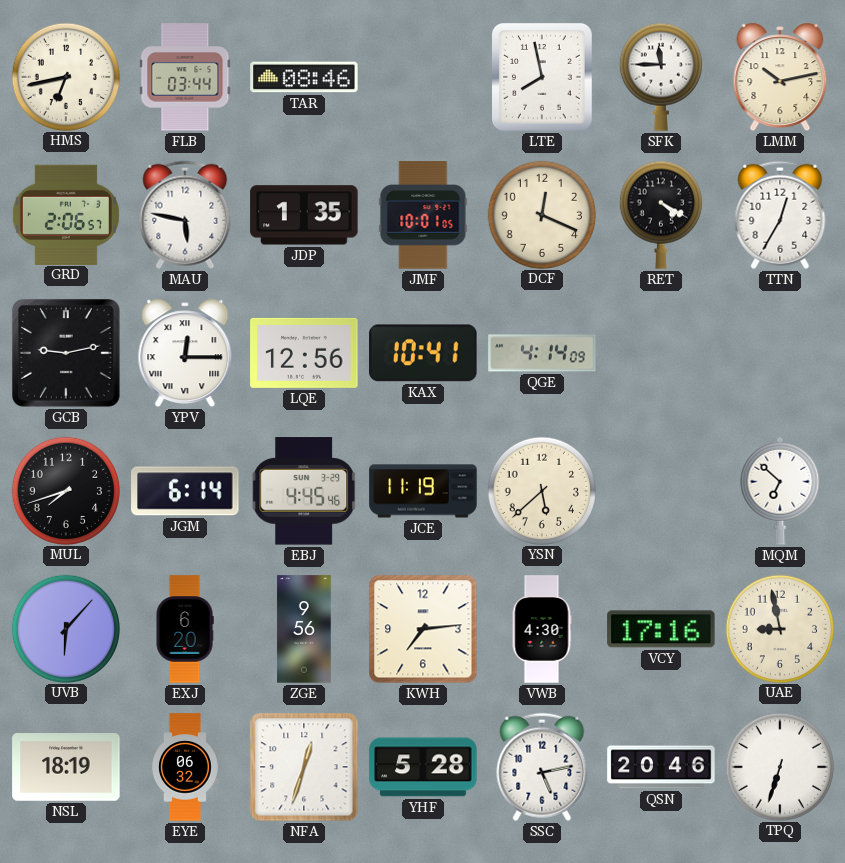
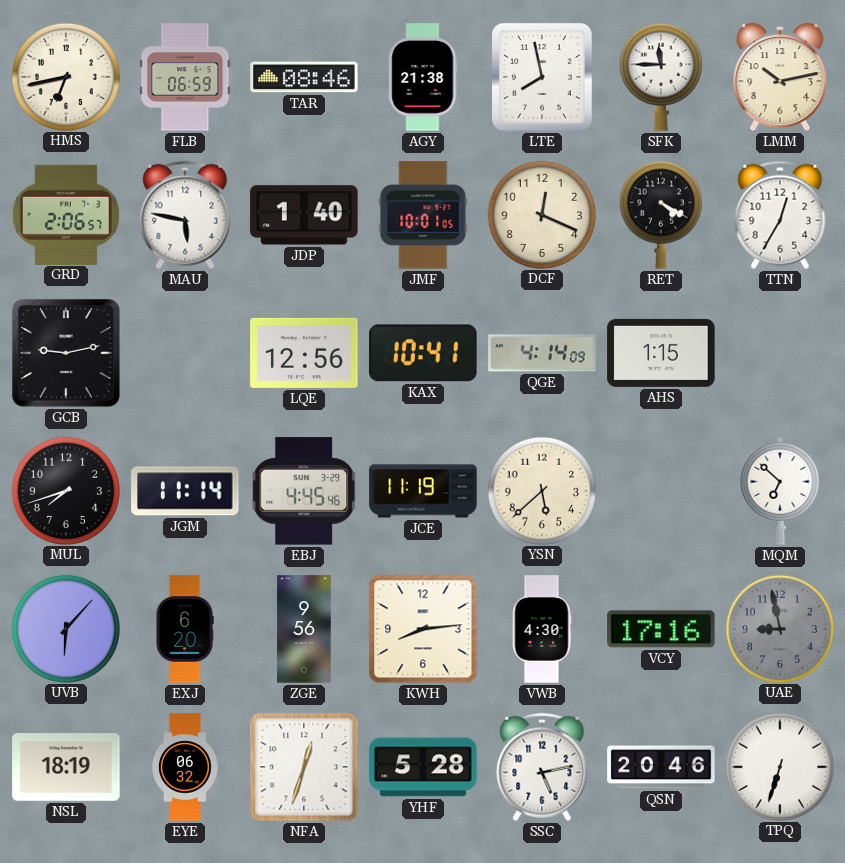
FLB: 03:44 -> 06:59 (185, 77)
AGY: none -> 21:38 (423, 77)
JDP: 1:35 -> 1:40 (304, 215)
YPV: 12:15 -> none (185, 353)
AHS: none -> 1:15 (661, 353)
JGM: 6:14 -> 11:14 (185, 491)
KWH: 7:14 -> 8:14 (423, 629)
UAE dial: cream -> grey (779, 628)
